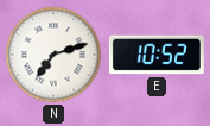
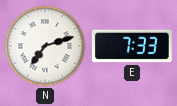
E: 10:52 -> 7:33 (132, 46)
